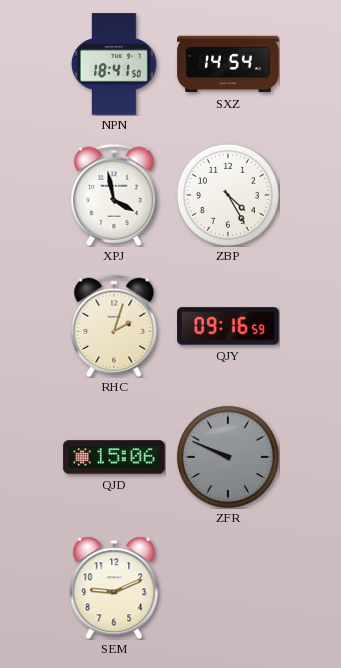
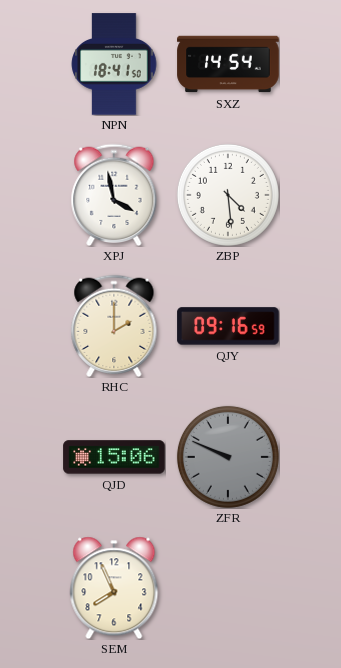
ZBP: 4:25 -> 4:29 (228, 195)
RHC: 2:03 -> 2:00 (114, 326)
SEM: 9:11 -> 7:56 (114, 588)
